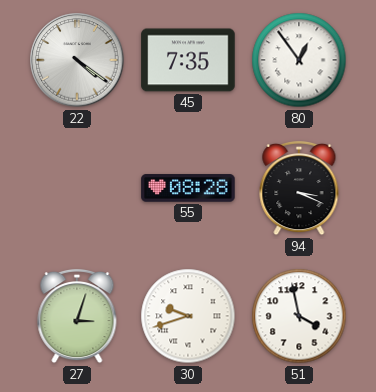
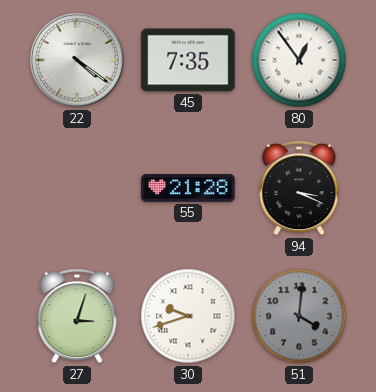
55: 08:28 -> 21:28 (188, 188)
51: 3:58 -> 4:01 (299, 316)
51 dial: white -> grey (299, 316)
